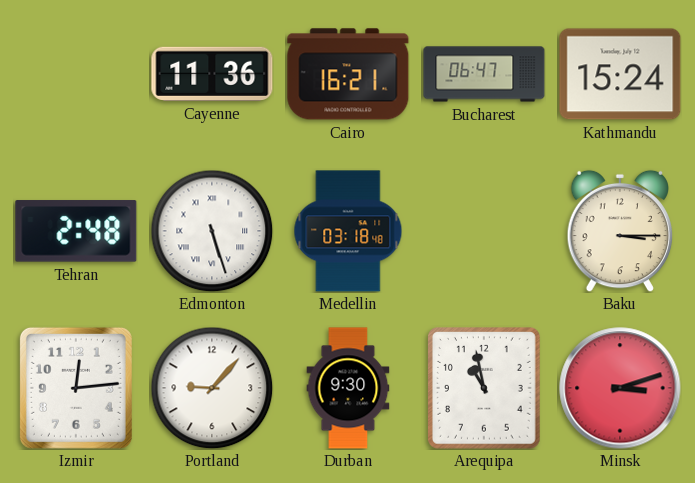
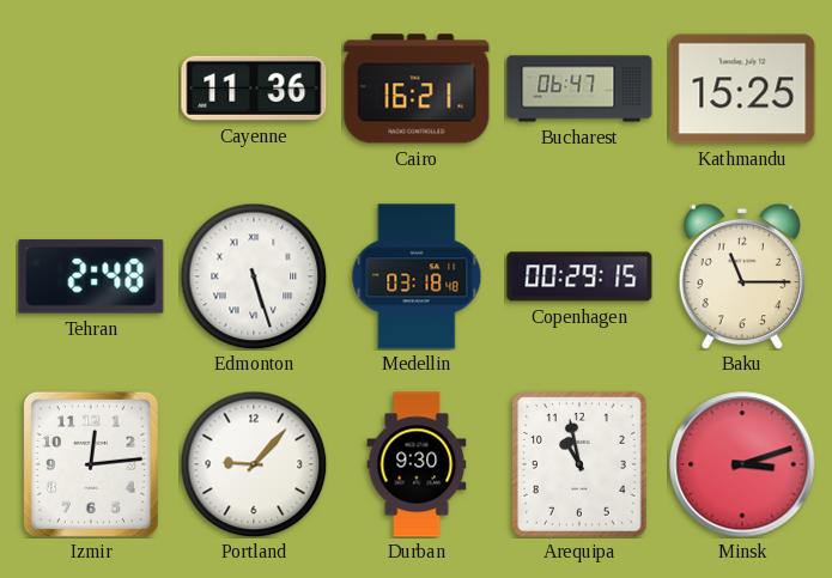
Kathmandu: 15:24 -> 15:25 (742, 89)
Copenhagen: none -> 00:29 (579, 276)
Baku: 3:15 -> 11:15 (741, 276)
